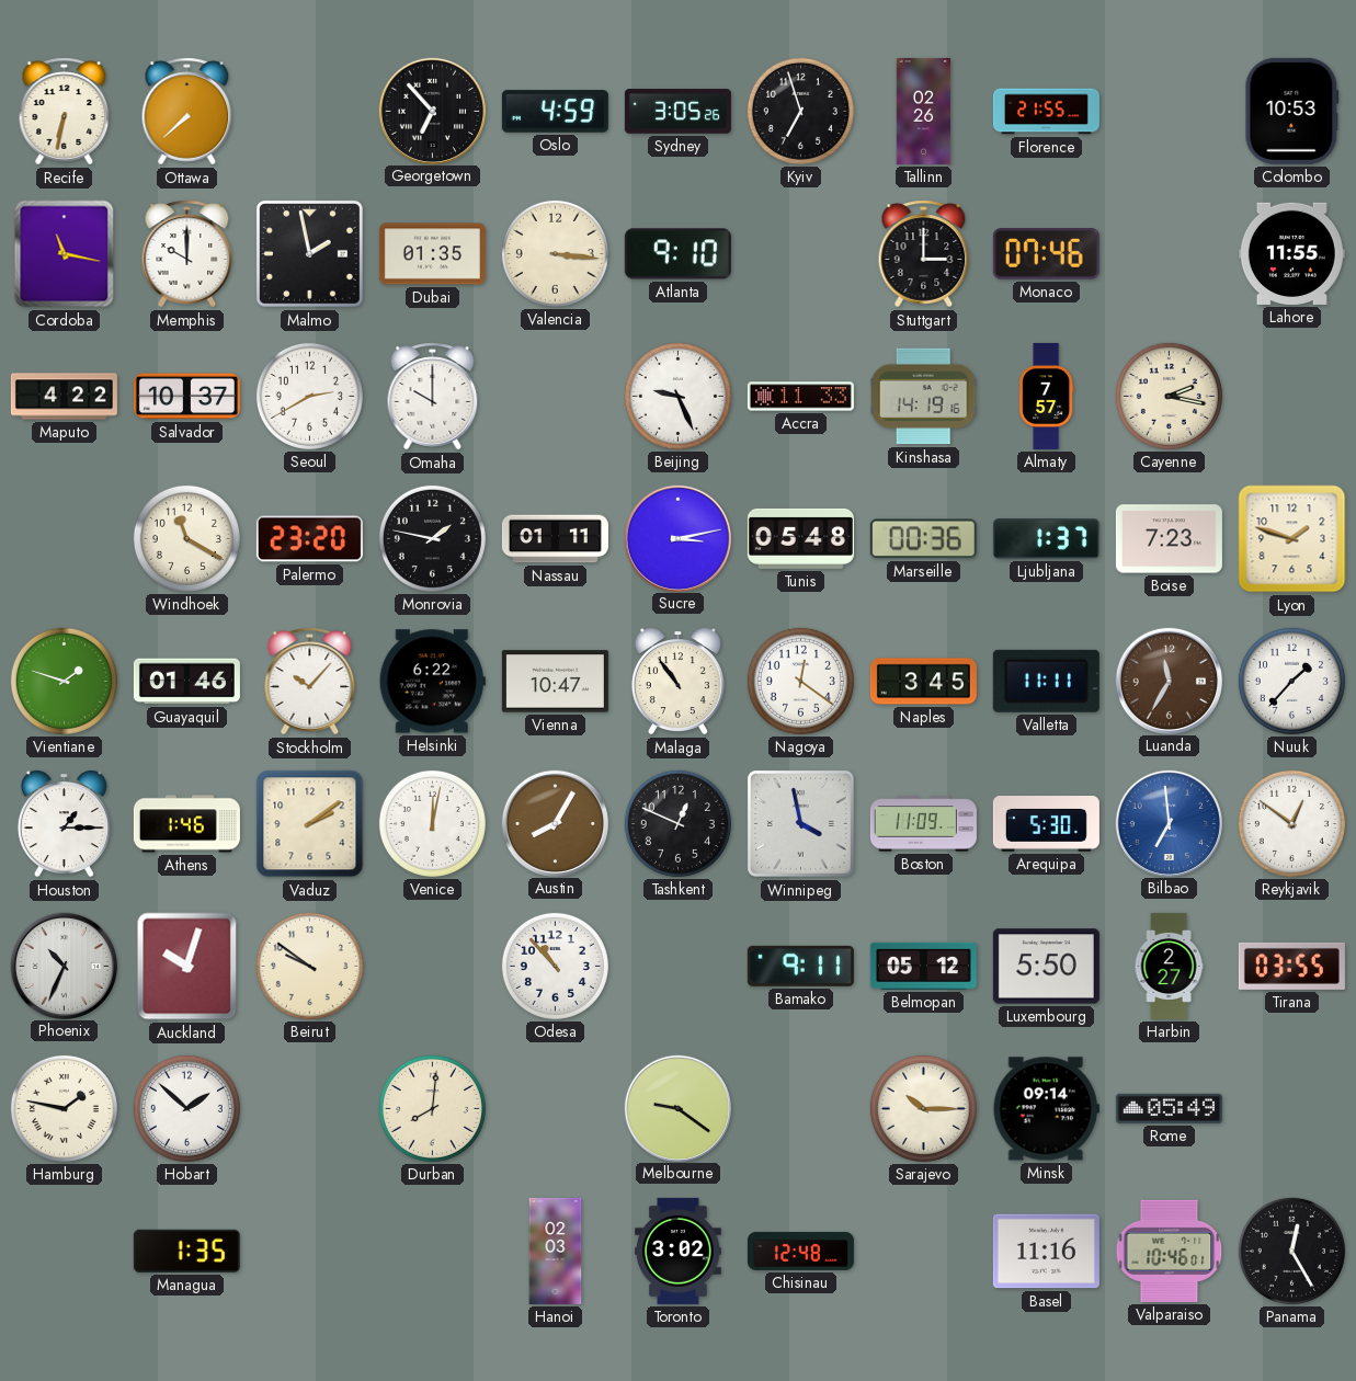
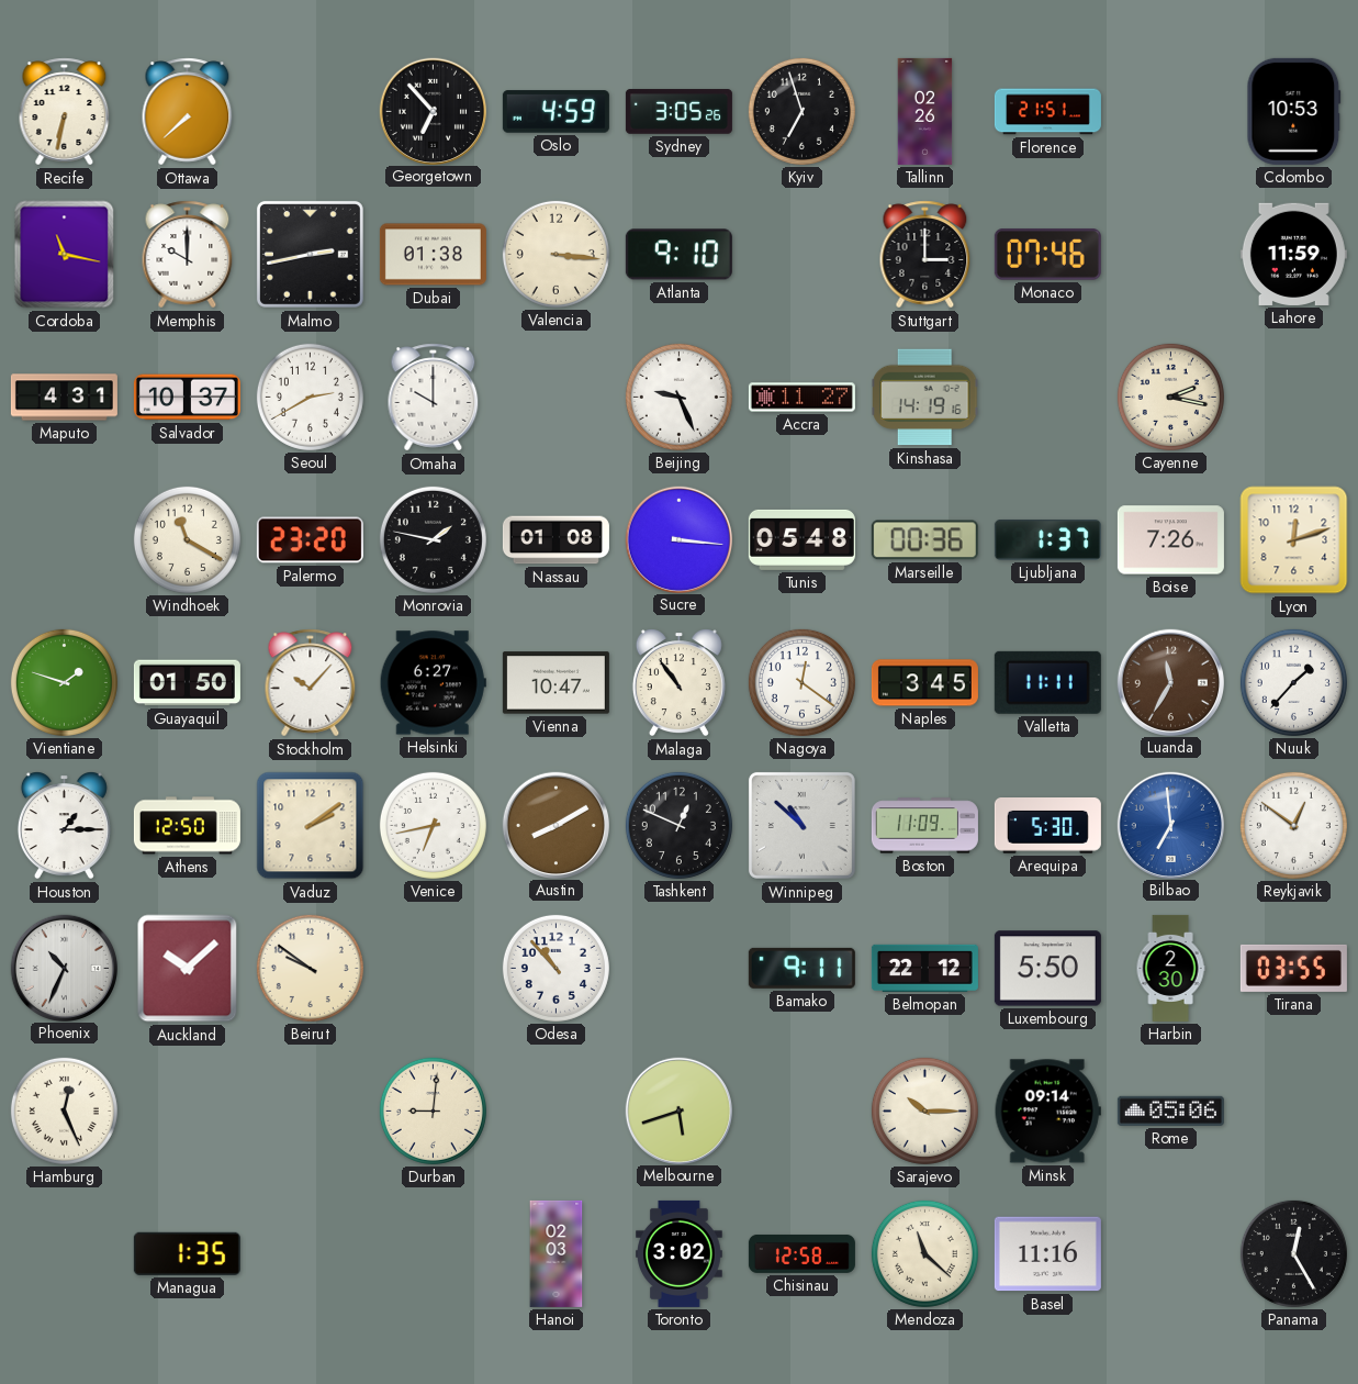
Florence: 21:55 -> 21:51 (1047, 112)
Malmo: 1:58 -> 2:43 (310, 254)
Dubai: 01:35 -> 01:38 (433, 255)
Lahore: 11:55 -> 11:59 (1293, 254)
Maputo: 4:22 -> 4:31 (64, 398)
Accra: 11:33 -> 11:27 (801, 398)
Almaty: 7:57 -> none (1047, 396)
Nassau: 01:11 -> 01:08 (555, 540)
Sucre: 3:13 -> 3:16 (678, 539)
Boise: 7:23 -> 7:26 (1170, 540)
Lyon: 1:48 -> 12:12 (1294, 540)
Guayaquil: 01:46 -> 01:50 (187, 683)
Helsinki: 6:22 -> 6:27 (433, 683)
Athens: 1:46 -> 12:50 (187, 826)
Venice: 12:02 -> 6:43 (433, 825)
Austin: 8:05 -> 8:10 (555, 825)
Winnipeg: 3:58 -> 10:52 (801, 825)
Auckland: 10:03 -> 10:08 (188, 969)
Belmopan: 05:12 -> 22:12 (924, 968)
Harbin: 2:27 -> 2:30 (1170, 968)
Hamburg: 1:47 -> 12:26 (64, 1110)
Hobart: 1:52 -> none (186, 1108)
Durban: 8:01 -> 9:01 (433, 1110)
Melbourne: 9:21 -> 5:42 (678, 1110)
Rome: 05:49 -> 05:06 (1170, 1110)
Chisinau: 12:48 -> 12:58 (801, 1253)
Mendoza: none -> 11:22 (924, 1253)
Valparaiso: 10:46 -> none (1170, 1251)
